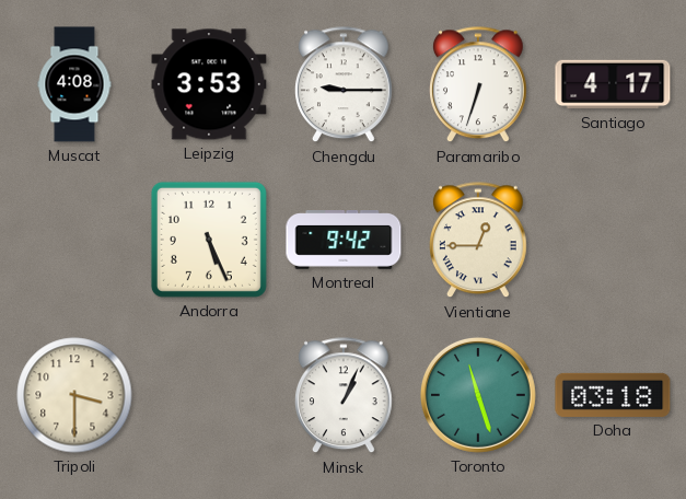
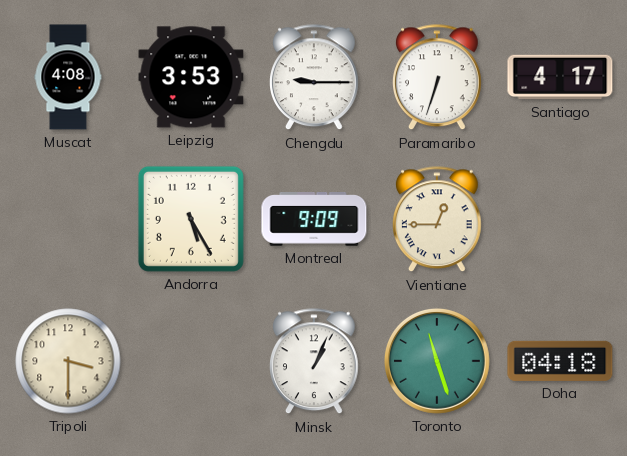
Andorra: 5:26 -> 5:25 (191, 219)
Montreal: 9:42 -> 9:09 (314, 220)
Doha: 03:18 -> 04:18 (560, 361)
